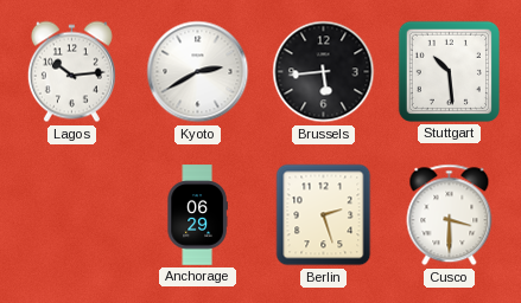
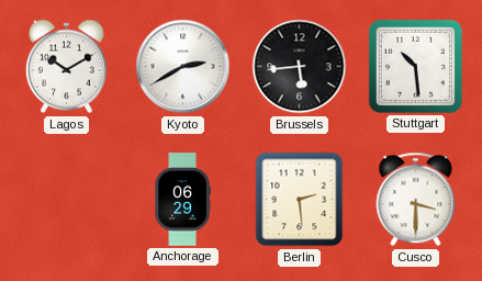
Lagos: 10:14 -> 10:10 (66, 67)
Berlin: 2:27 -> 2:29 (300, 200)
